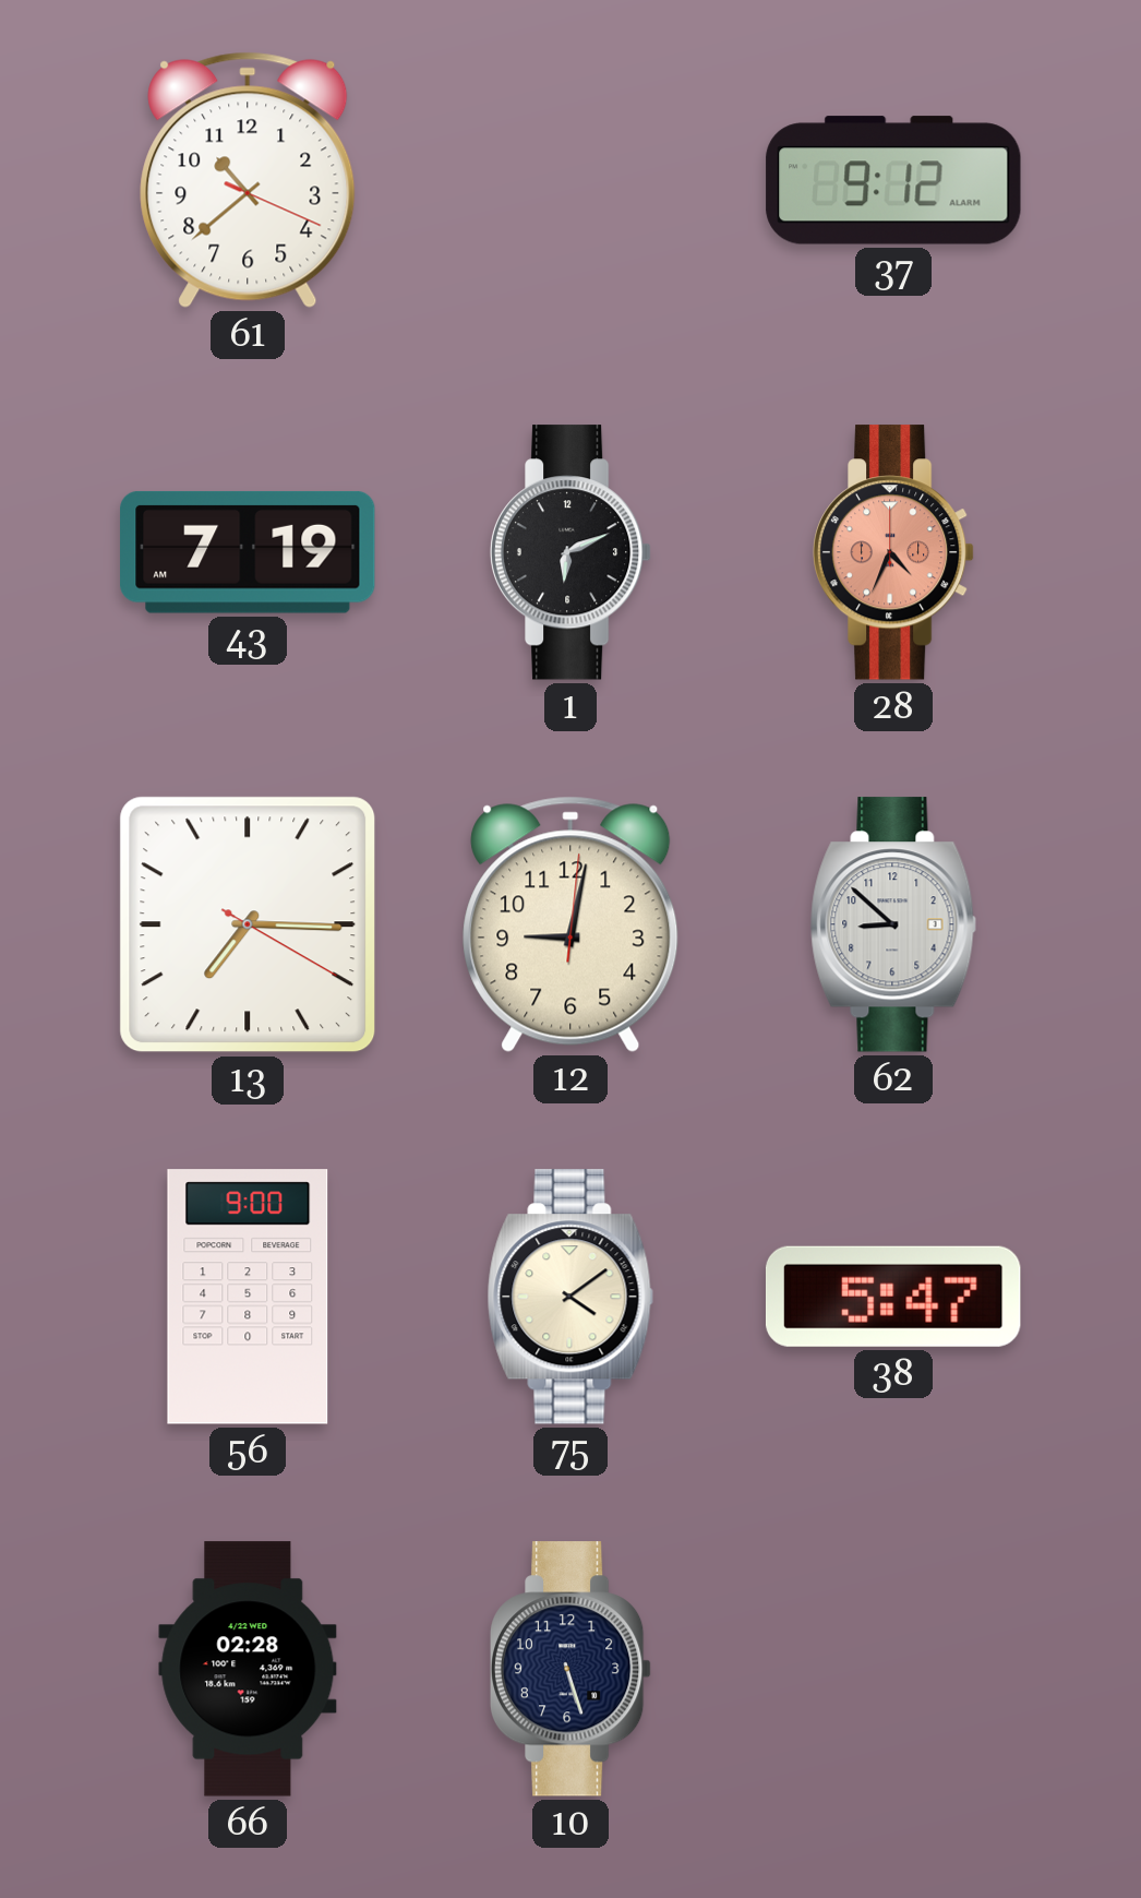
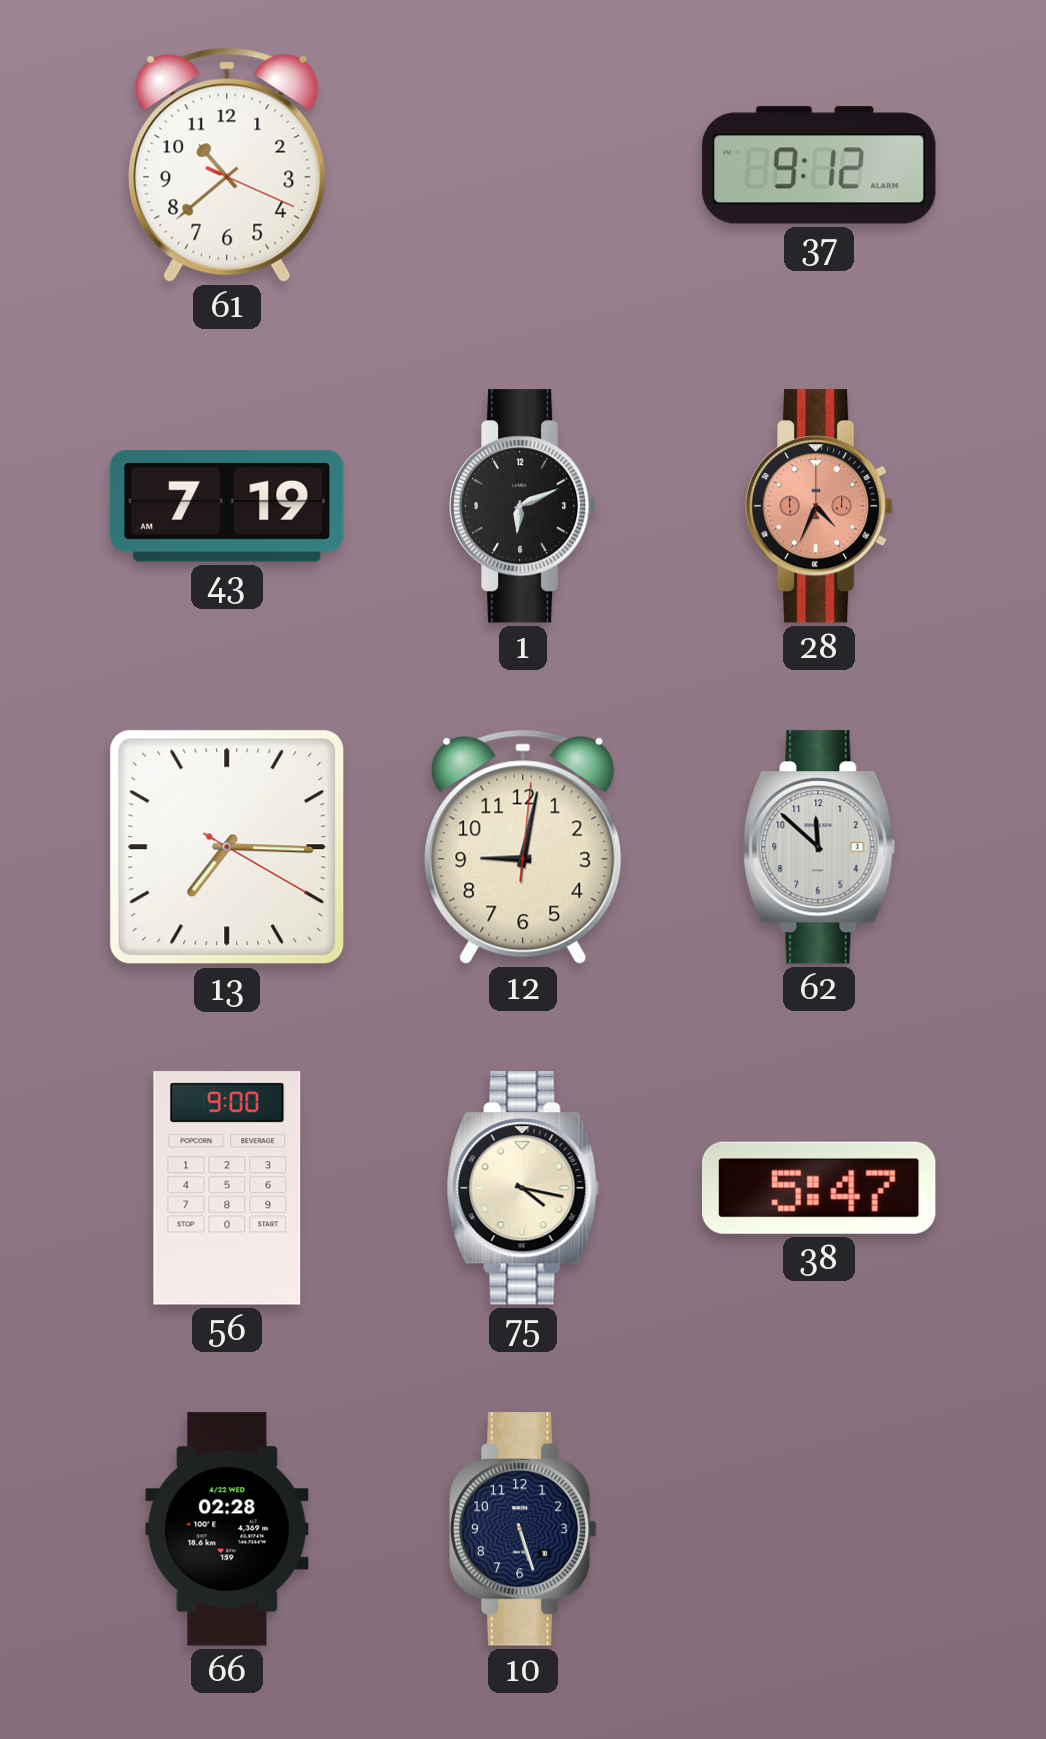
62: 8:52 -> 11:52 (819, 847)
75: 4:09 -> 4:17 (523, 1188)
